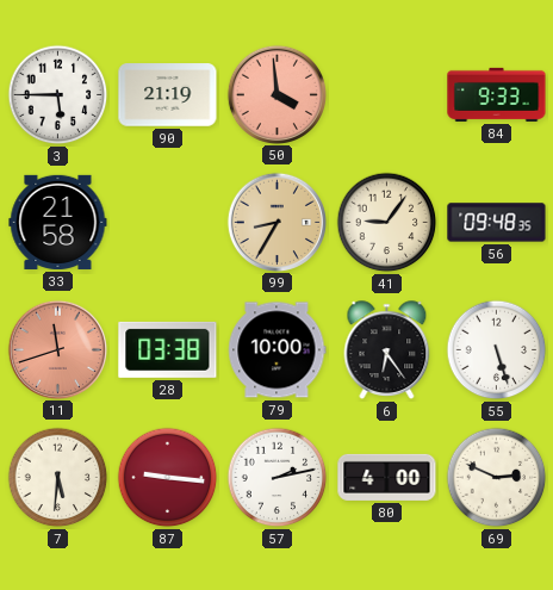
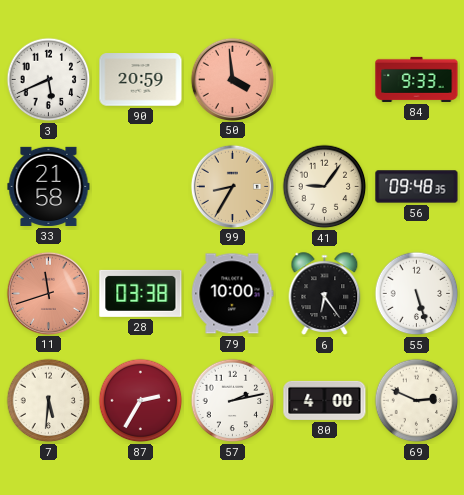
3: 5:45 -> 5:41 (49, 80)
90: 21:19 -> 20:59 (141, 80)
87: 9:16 -> 2:35 (141, 401)
